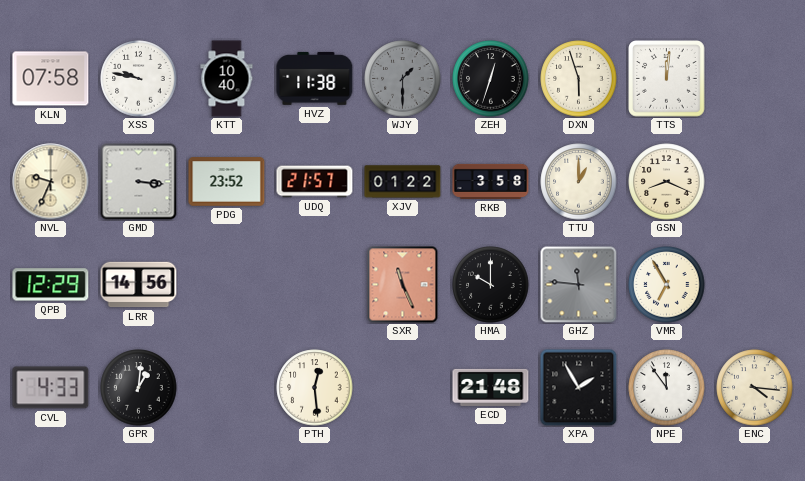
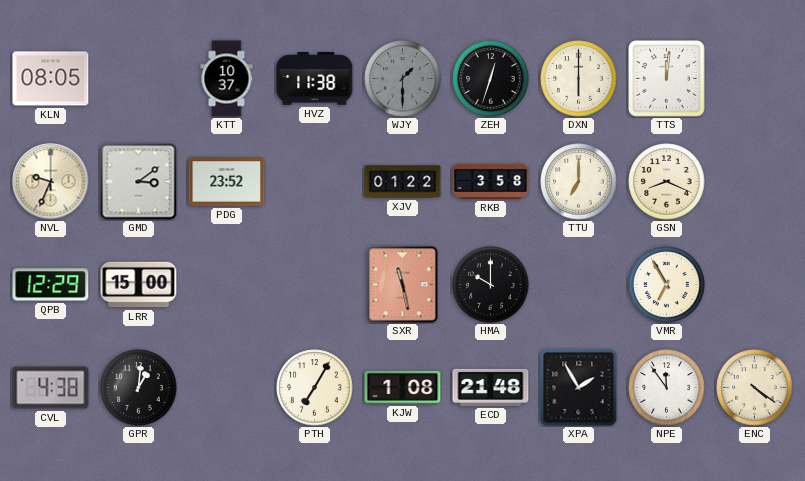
KLN: 07:58 -> 08:05 (51, 79)
XSS: 9:47 -> none (139, 79)
KTT: 10:40 -> 10:37 (227, 79)
DXN: 5:57 -> 6:00 (579, 79)
GMD: 3:16 -> 3:09 (139, 182)
UDQ: 21:57 -> none (315, 182)
TTU: 1:00 -> 7:00 (579, 182)
LRR: 14:56 -> 15:00 (139, 285)
SXR: 11:26 -> 11:28 (403, 285)
GHZ: 11:46 -> none (579, 285)
CVL: 4:33 -> 4:38 (51, 388)
PTH: 12:29 -> 7:05 (315, 388)
KJW: none -> 1:08 (403, 387)
ENC: 4:16 -> 4:21 (755, 388)
